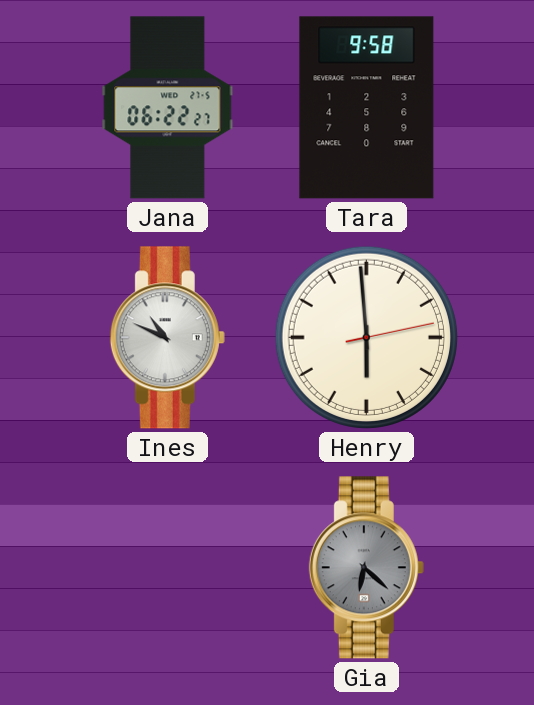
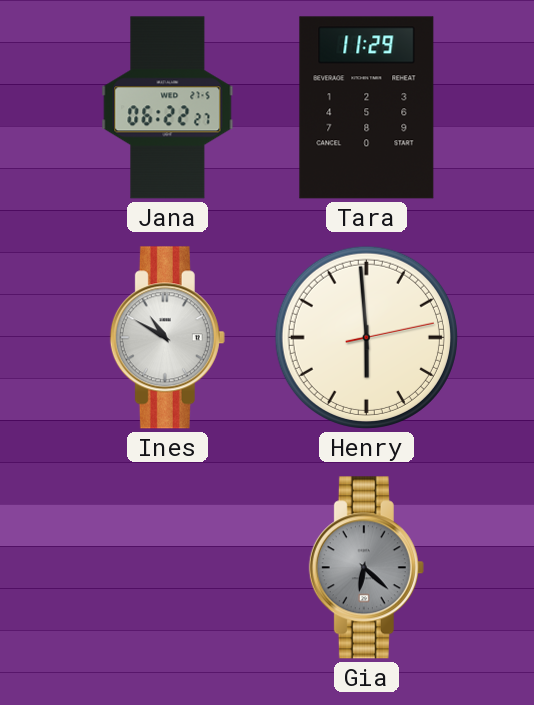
Tara: 9:58 -> 11:29 (367, 108)
Ines: 10:49 -> 10:50 (167, 338)
